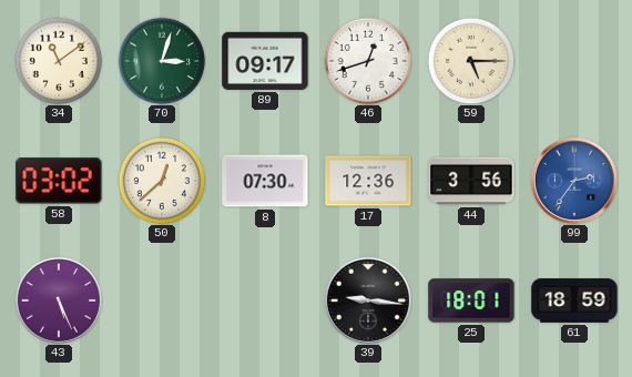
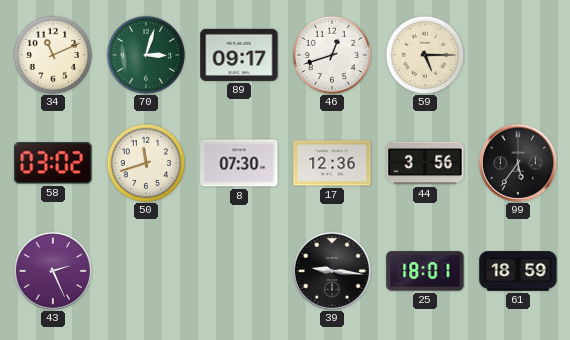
34: 11:09 -> 11:11 (53, 55)
50: 12:38 -> 11:42 (146, 163)
99: 2:36 -> 5:36 (518, 163)
99 dial: blue -> black (518, 163)
43: 5:26 -> 2:26 (53, 271)
